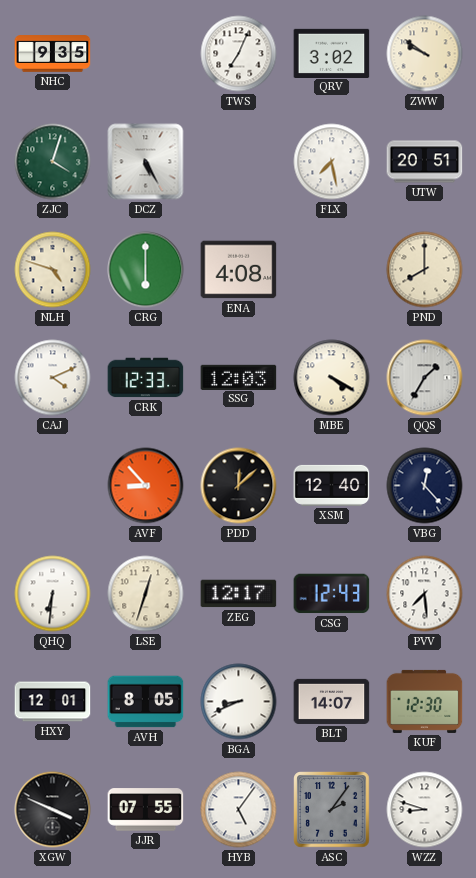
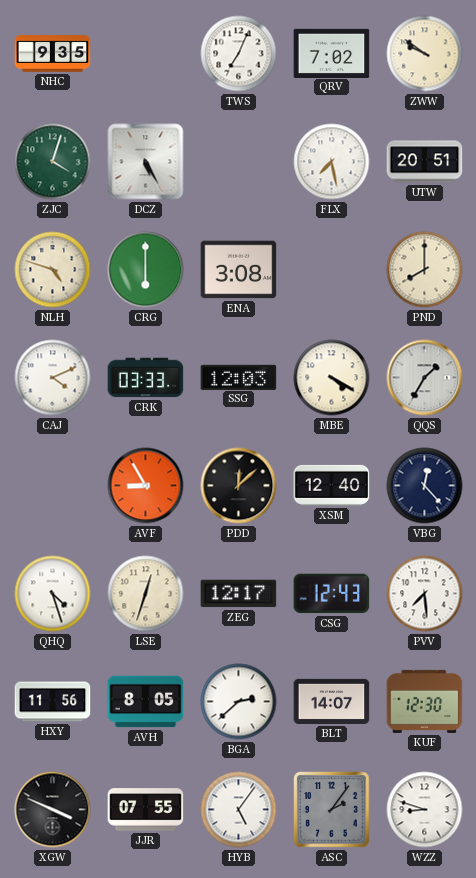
QRV: 3:02 -> 7:02 (332, 53)
ENA: 4:08 -> 3:08 (239, 270)
CRK: 12:33 -> 03:33 (146, 378)
AVF: 8:53 -> 8:55 (146, 486)
QHQ: 6:31 -> 4:27 (53, 594)
HXY: 12:01 -> 11:56 (53, 702)
BGA: 8:41 -> 2:38 (239, 702)
